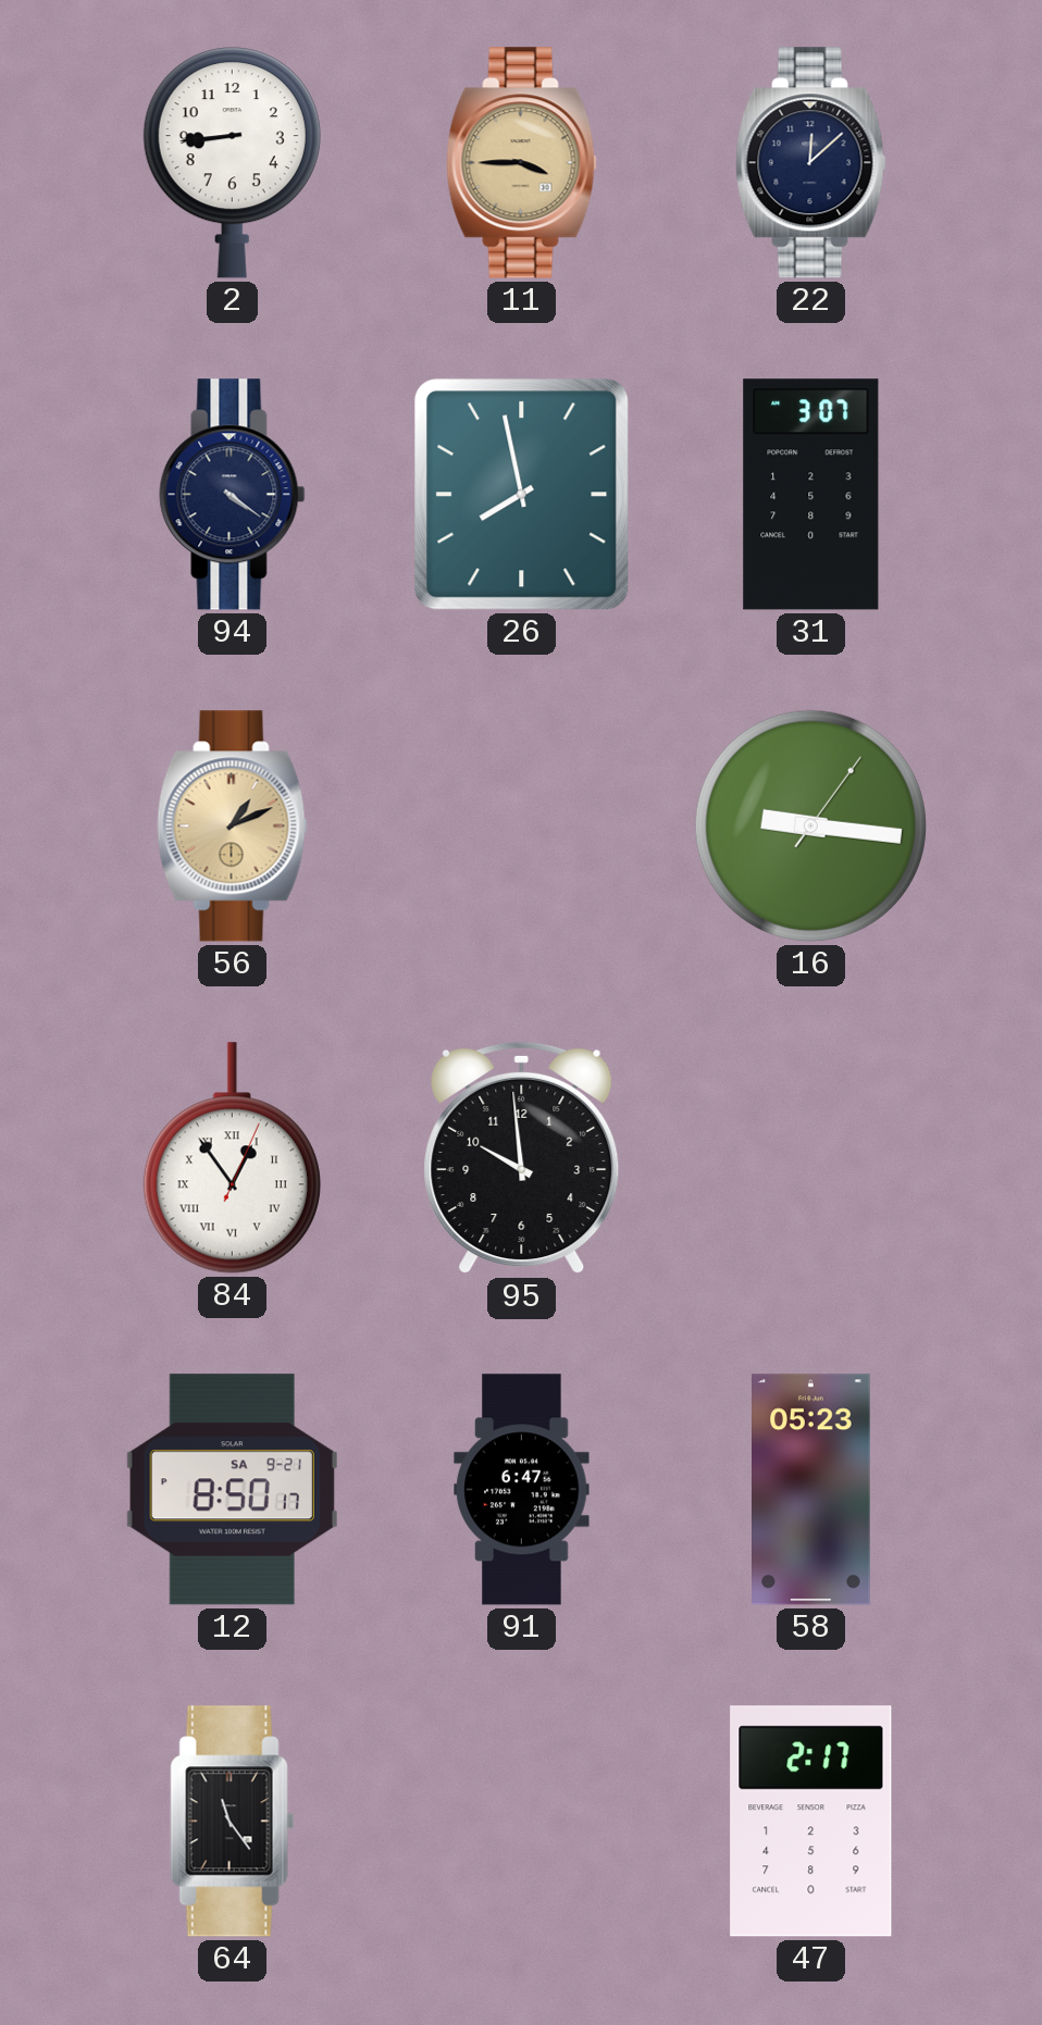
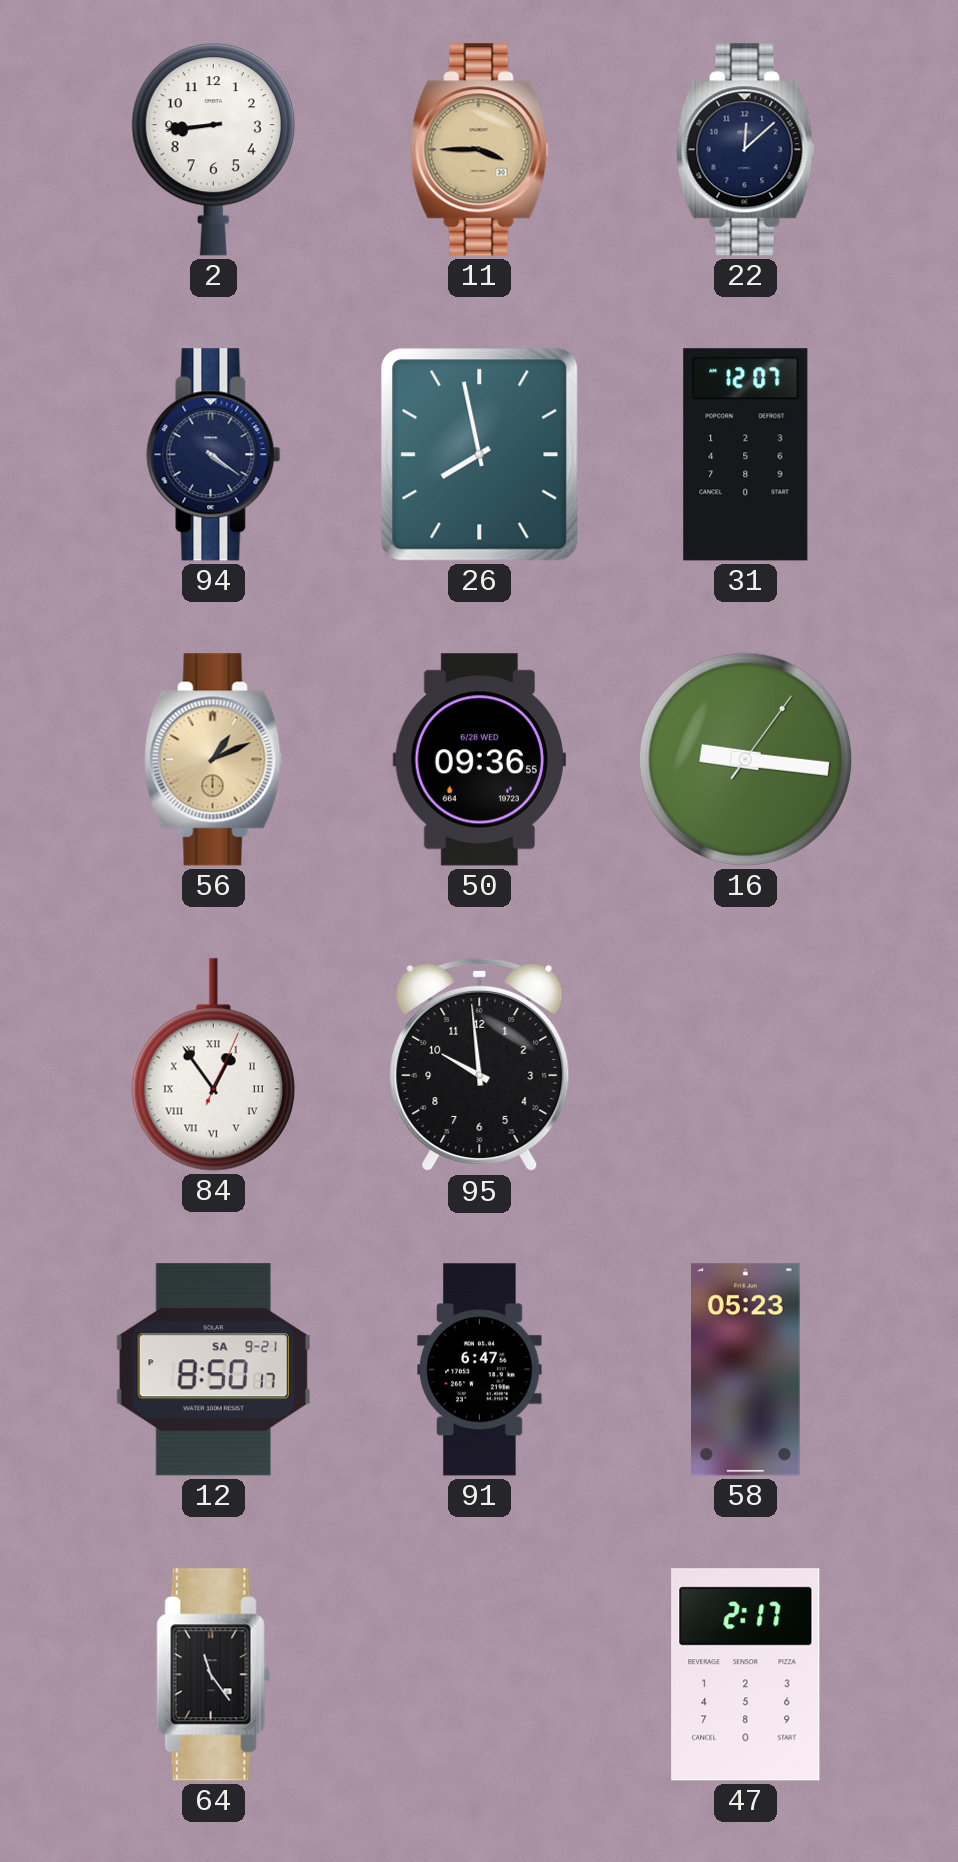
31: 3:07 -> 12:07 (746, 455)
50: none -> 09:36 (479, 760)
